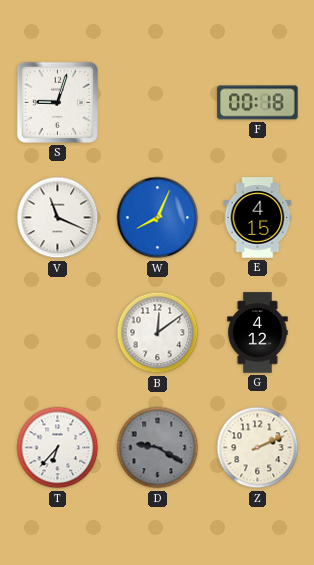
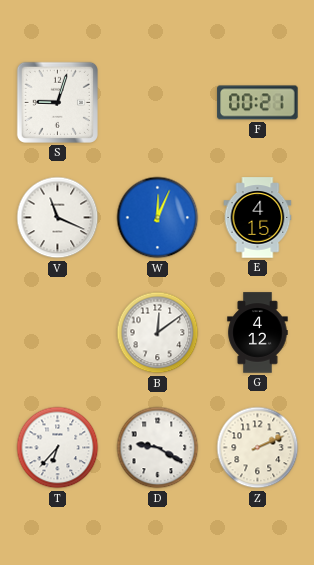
F: 00:18 -> 00:21 (258, 103)
W: 8:04 -> 12:04 (158, 218)
D dial: grey -> white (158, 448)
